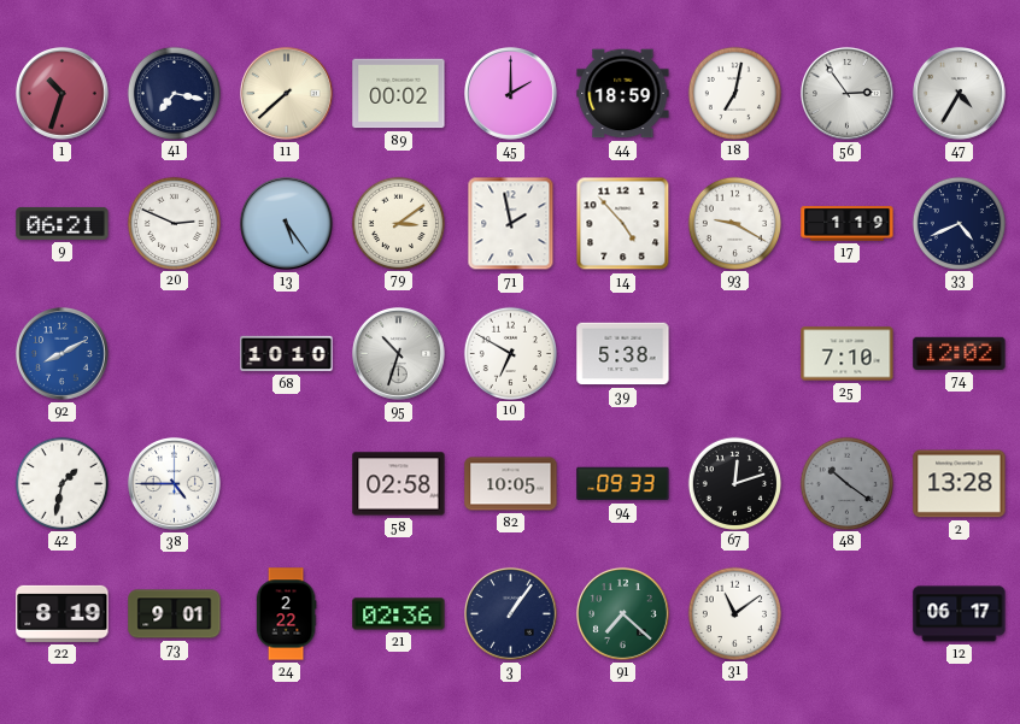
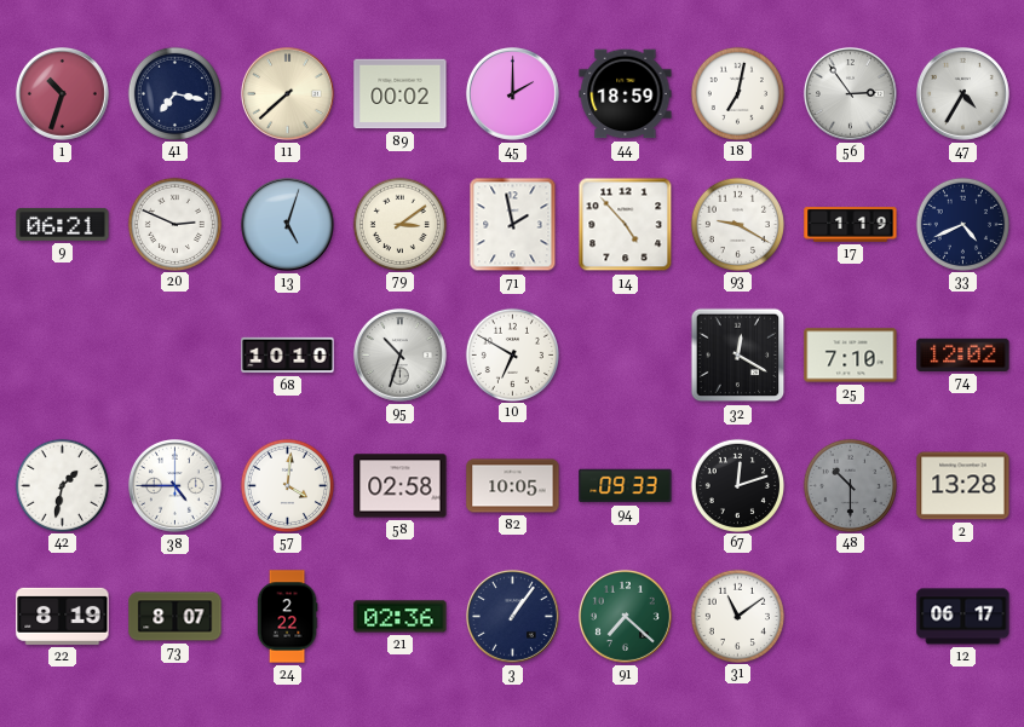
13: 5:24 -> 5:03 (287, 224)
92: 8:10 -> none (61, 353)
39: 5:38 -> none (623, 354)
32: none -> 12:20 (738, 356)
57: none -> 4:01 (287, 485)
48: 10:21 -> 10:30 (850, 485)
73: 9:01 -> 8:07 (176, 617)
